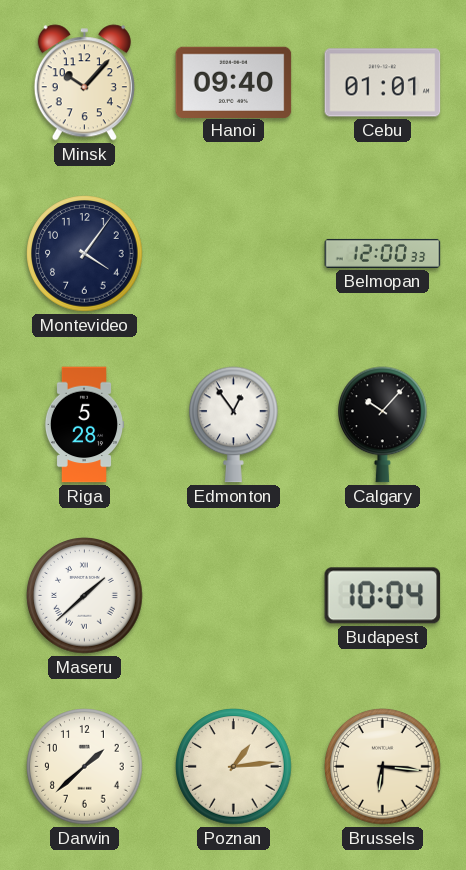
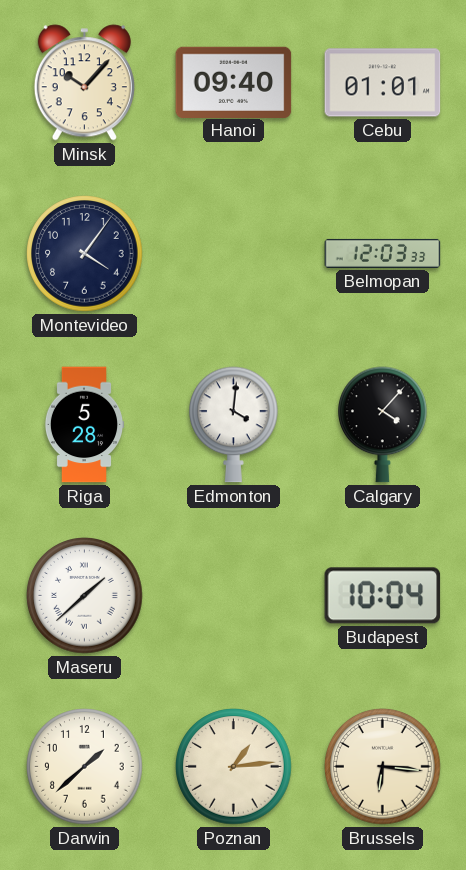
Belmopan: 12:00 -> 12:03 (383, 253)
Edmonton: 12:54 -> 4:01 (234, 425)
Calgary: 10:07 -> 4:07 (383, 425)
